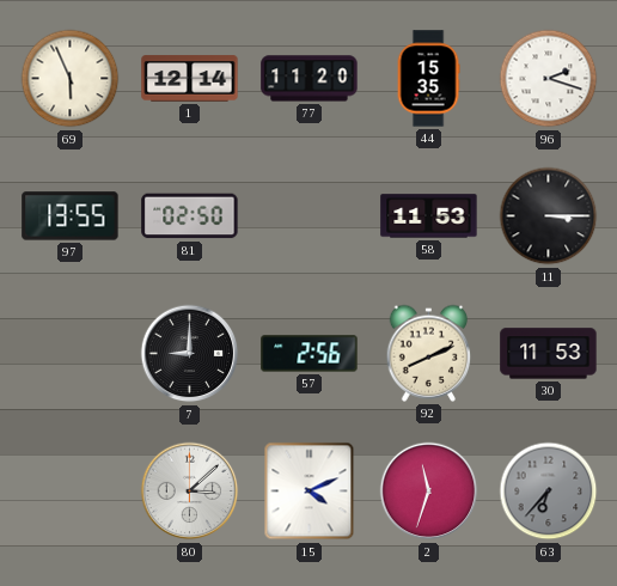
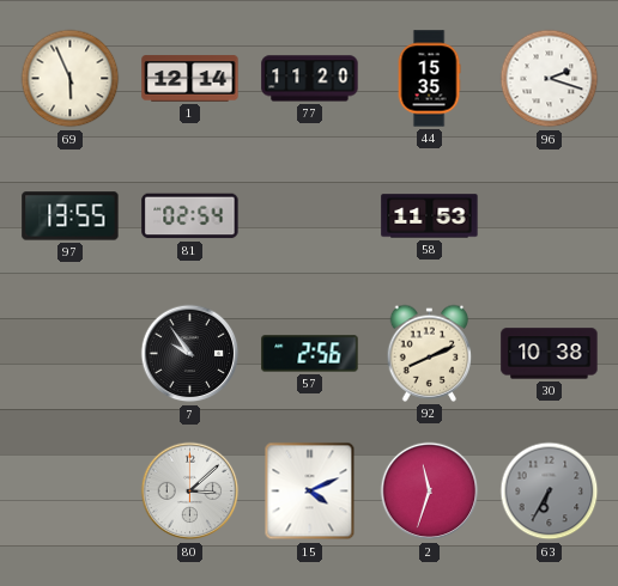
81: 02:50 -> 02:54 (190, 216)
11: 3:15 -> none (549, 216)
7: 9:00 -> 9:54 (190, 354)
30: 11:53 -> 10:38 (550, 354)
63: 6:37 -> 6:35 (550, 492)
